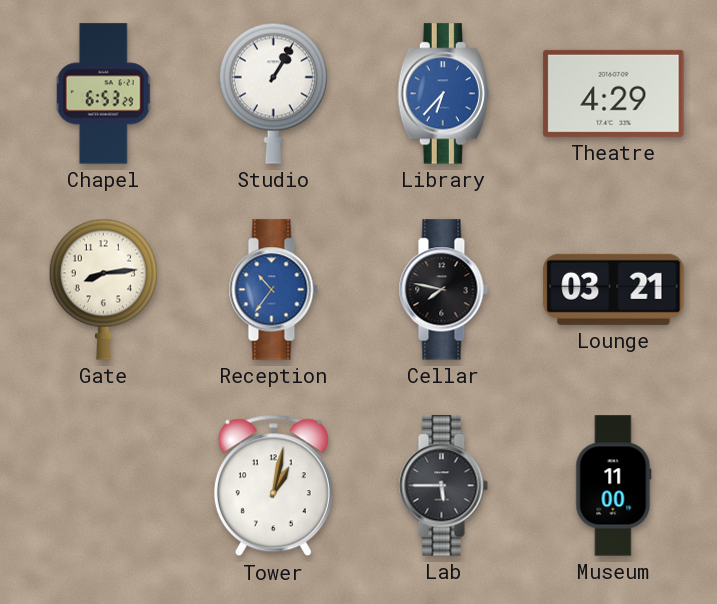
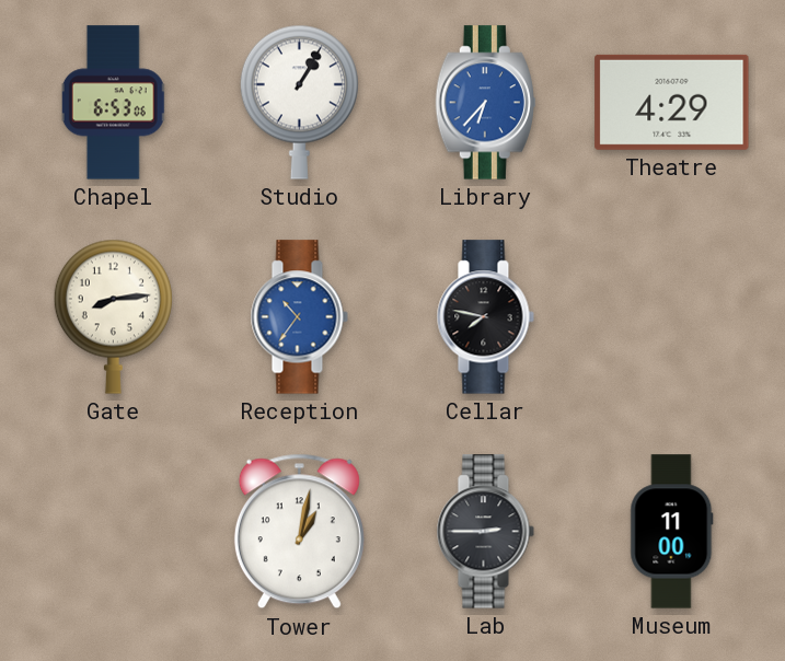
Chapel: 6:53:29 -> 6:53:06 (114, 103)
Lounge: 03:21 -> none (614, 289)
Lab: 5:45 -> 2:45 (485, 532)
